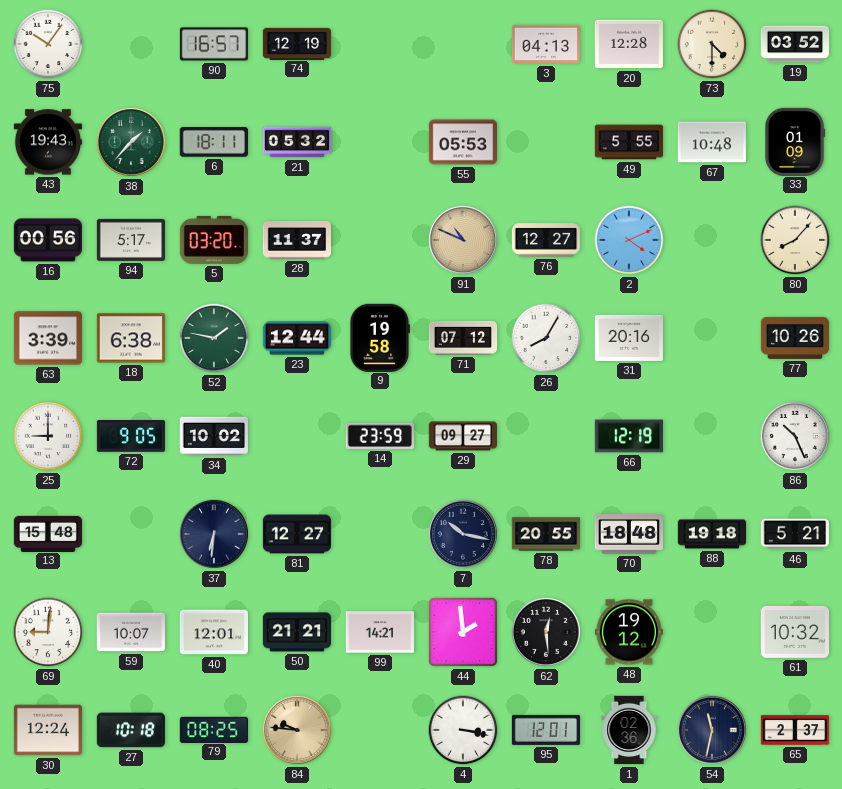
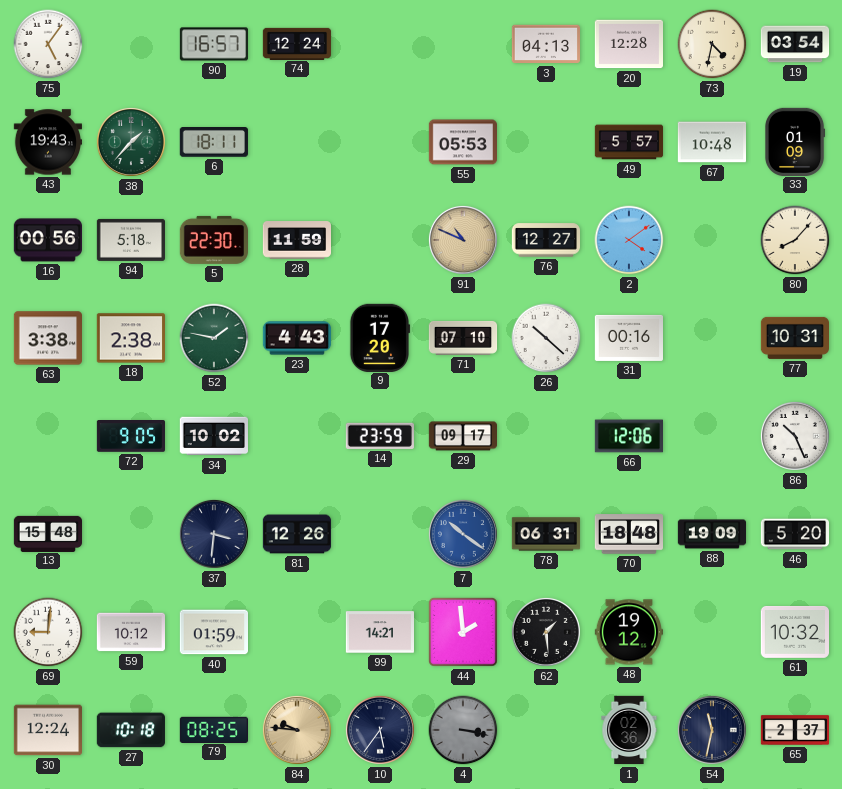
75: 10:06 -> 5:06 (48, 44)
74: 12:19 -> 12:24 (297, 43)
73: 4:30 -> 4:32 (712, 44)
19: 03:52 -> 03:54 (795, 44)
21: 05:32 -> none (297, 142)
49: 5:55 -> 5:57 (629, 142)
94: 5:17 -> 5:18 (131, 240)
5: 03:20 -> 22:30 (213, 240)
28: 11:37 -> 11:59 (296, 240)
2: 4:11 -> 4:09 (629, 240)
63: 3:39 -> 3:38 (47, 338)
18: 6:38 -> 2:38 (130, 338)
23: 12:44 -> 4:43 (297, 338)
9: 19:58 -> 17:20 (380, 337)
71: 07:12 -> 07:10 (463, 338)
26: 8:05 -> 10:22 (546, 338)
31: 20:16 -> 00:16 (628, 338)
77: 10:26 -> 10:31 (794, 338)
25: 9:00 -> none (48, 436)
29: 09:27 -> 09:17 (462, 436)
66: 12:19 -> 12:06 (628, 436)
37: 6:31 -> 3:31 (214, 534)
81: 12:27 -> 12:26 (297, 534)
7: 10:17 -> 10:21 (463, 534)
7 dial: navy -> blue (463, 534)
78: 20:55 -> 06:31 (546, 534)
88: 19:18 -> 19:09 (712, 534)
46: 5:21 -> 5:20 (795, 534)
59: 10:07 -> 10:12 (130, 632)
40: 12:01 -> 01:59 (213, 632)
50: 21:21 -> none (297, 632)
62: 12:29 -> 1:29 (546, 632)
10: none -> 5:36 (380, 730)
4 dial: white -> grey (463, 730)
95: 12:01 -> none (545, 730)
